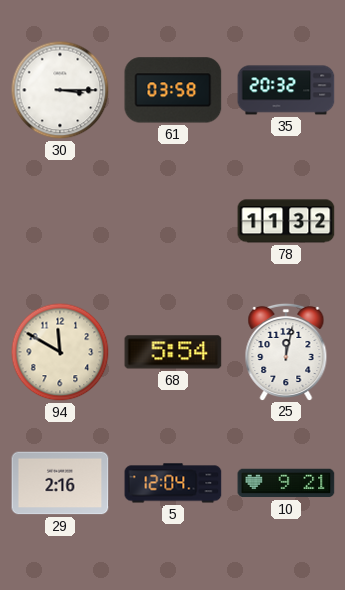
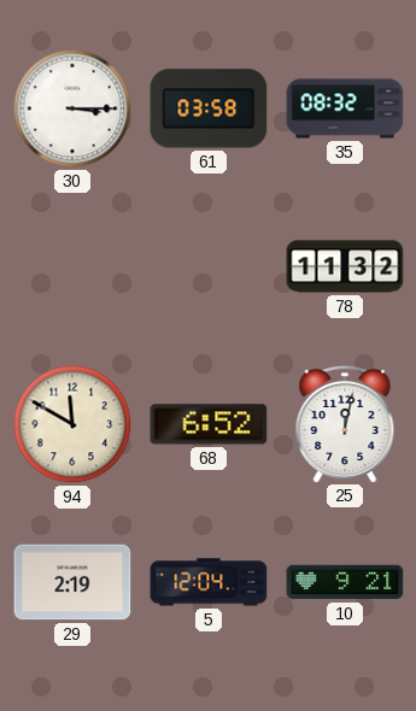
35: 20:32 -> 08:32 (345, 108)
68: 5:54 -> 6:52 (209, 424)
29: 2:16 -> 2:19 (72, 582)
